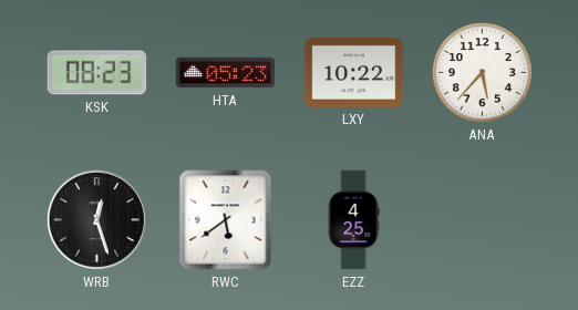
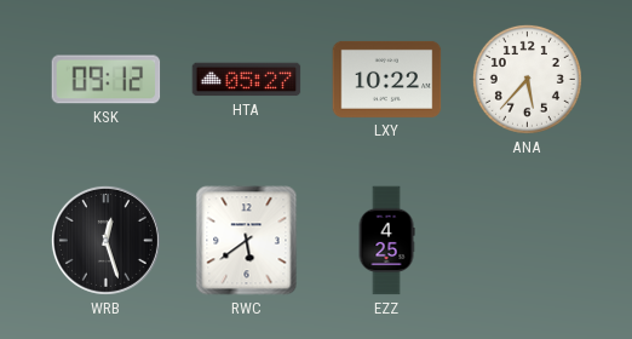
KSK: 08:23 -> 09:12 (107, 80)
HTA: 05:23 -> 05:27 (247, 80)
